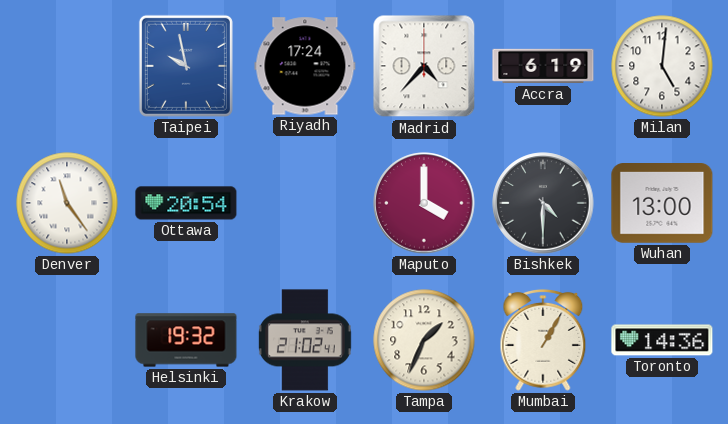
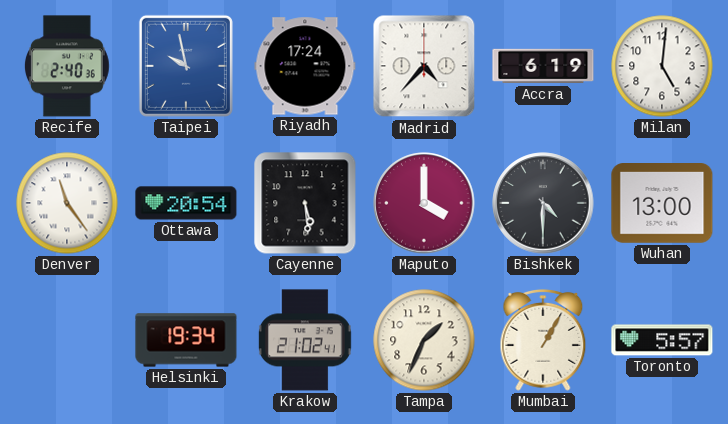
Recife: none -> 2:40 (67, 66)
Cayenne: none -> 5:29 (305, 203)
Helsinki: 19:32 -> 19:34 (186, 340)
Toronto: 14:36 -> 5:57 (662, 340)
